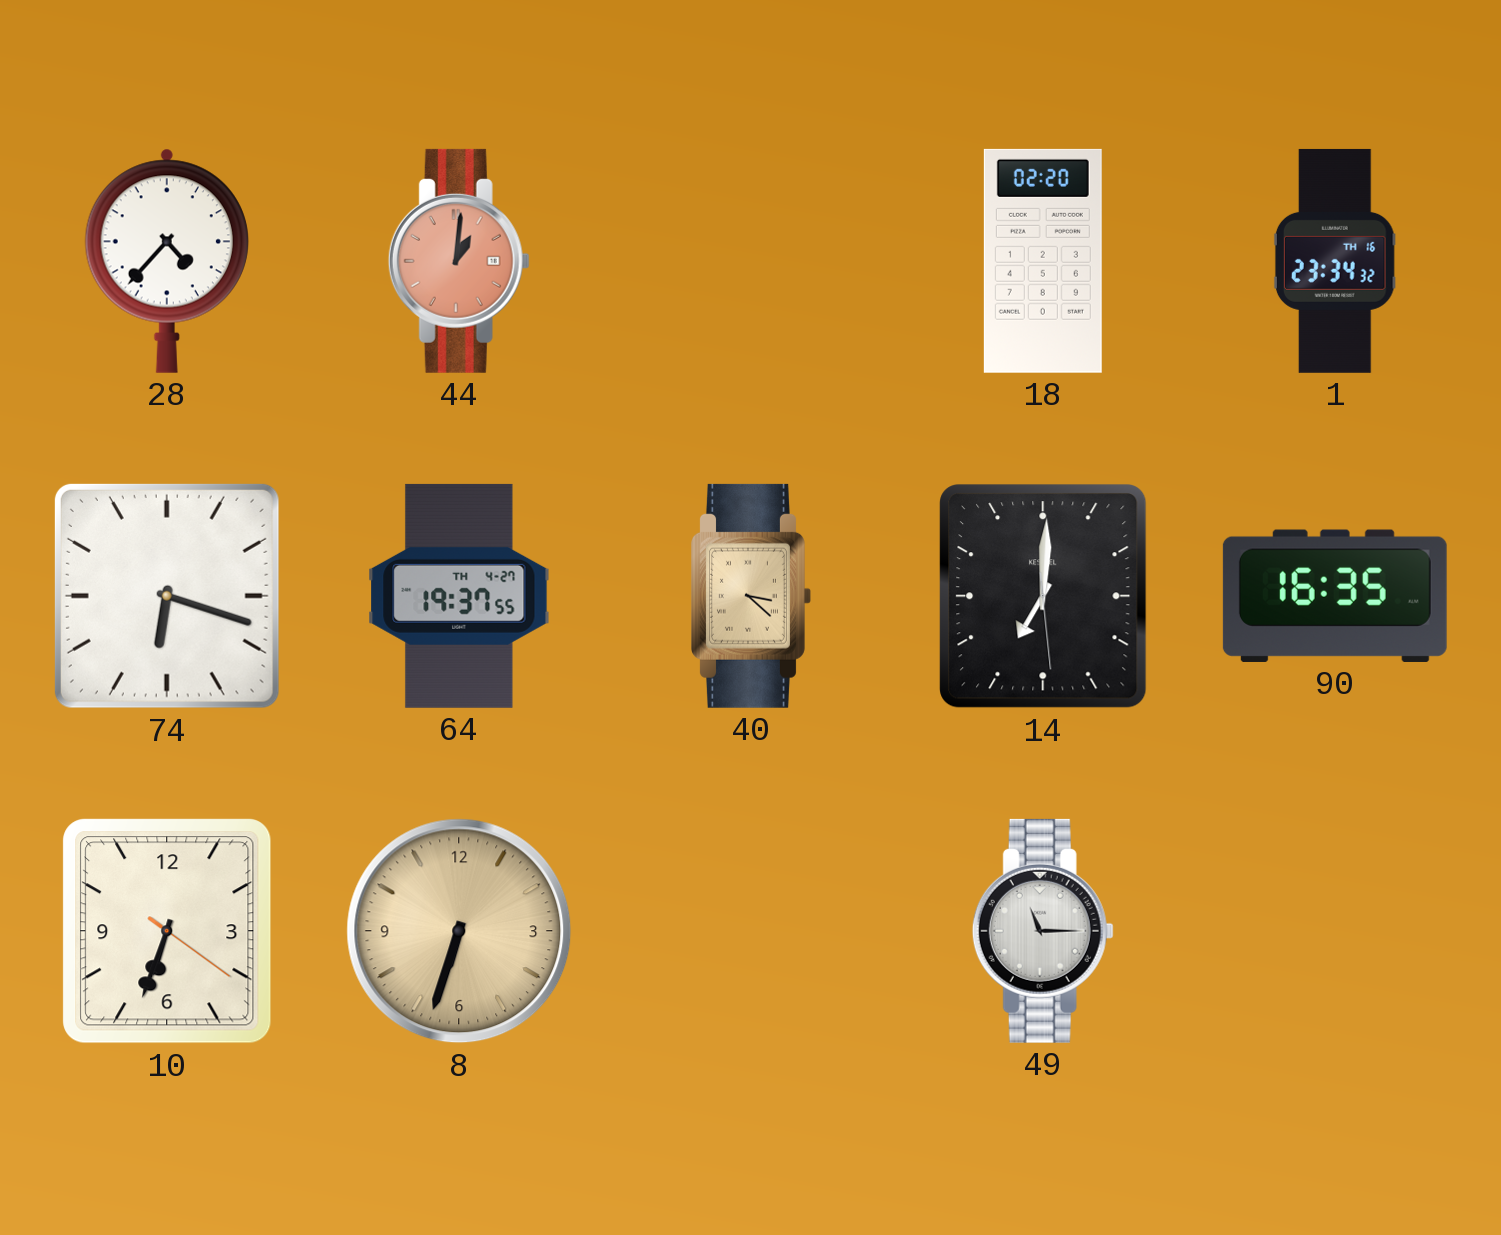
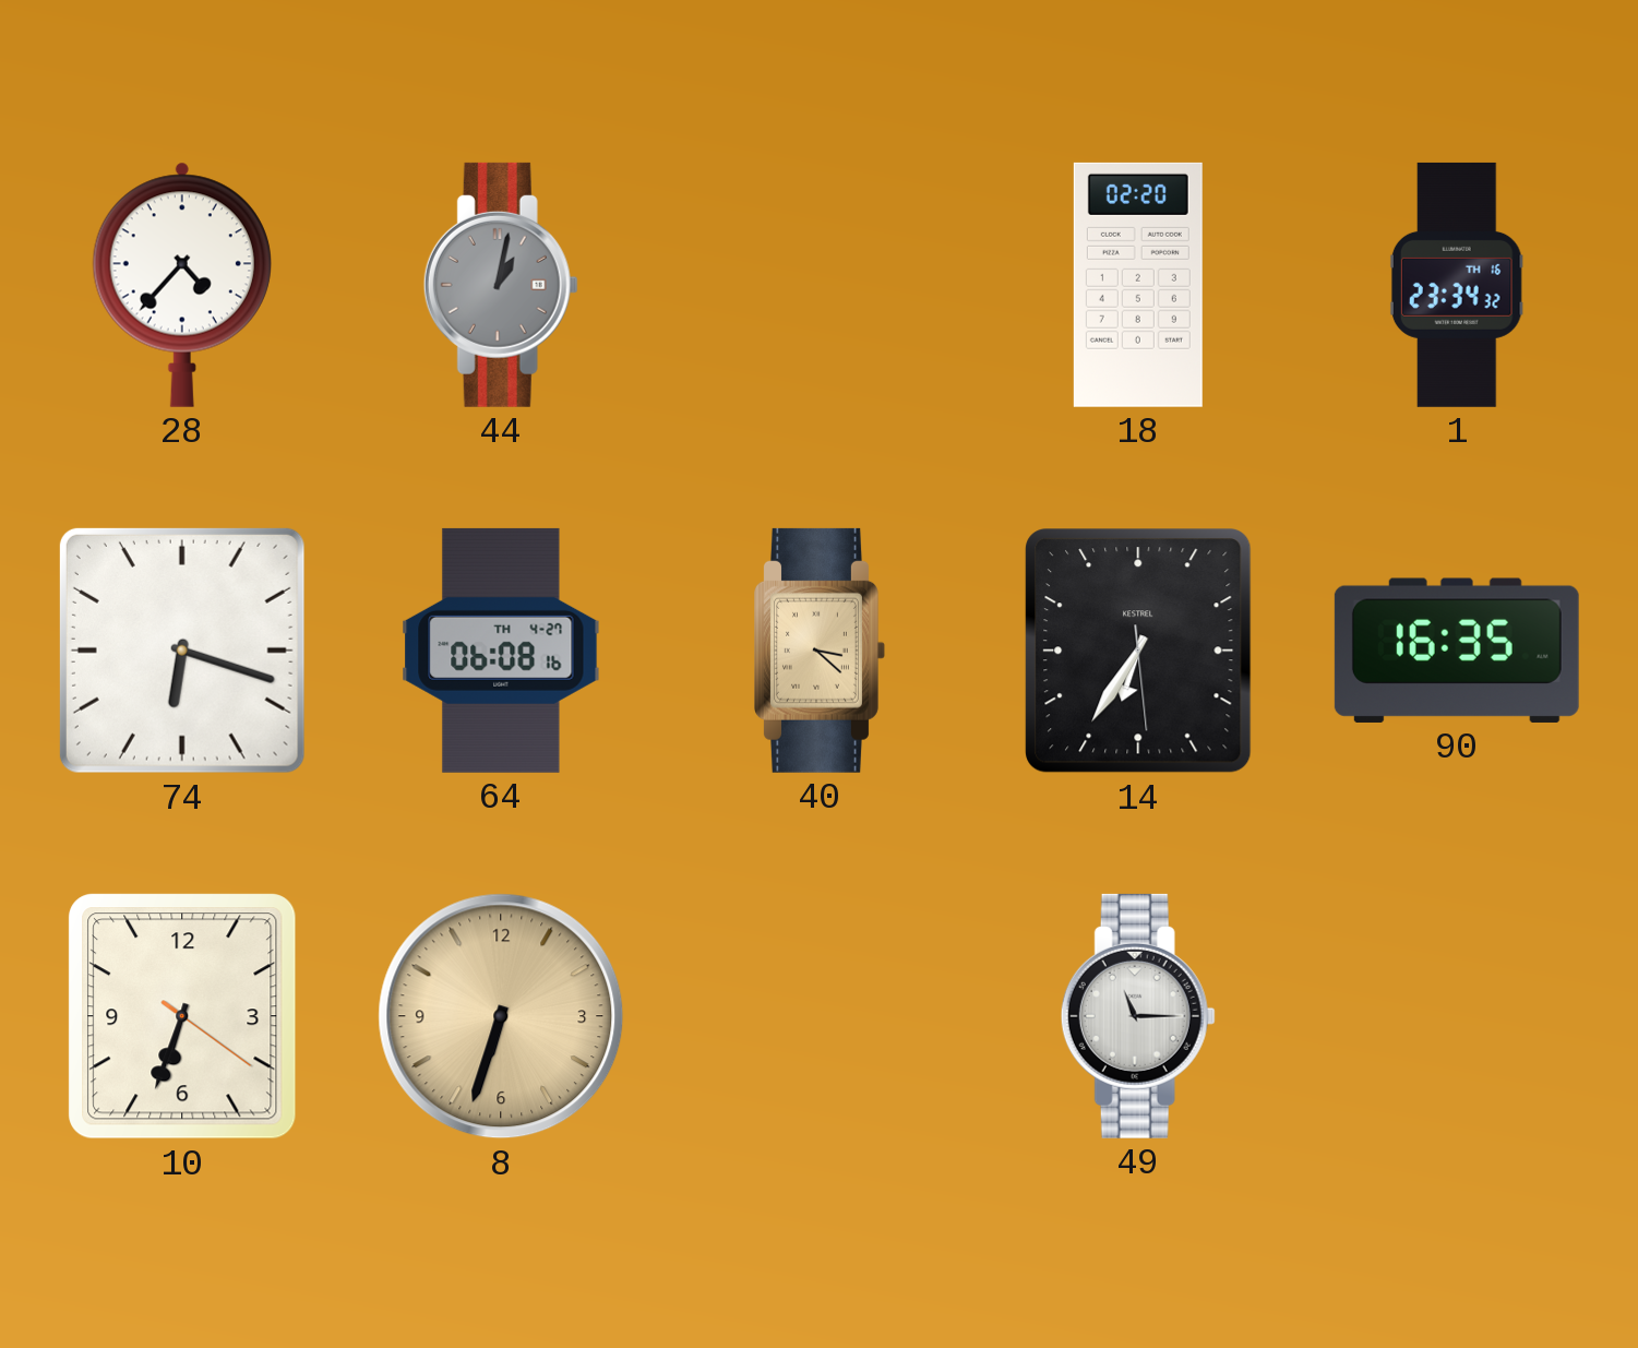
44: 1:01 -> 1:02 (501, 285)
44 dial: salmon -> grey (501, 285)
64: 19:37 -> 06:08 (501, 651)
14: 7:00 -> 6:35 (1138, 651)
